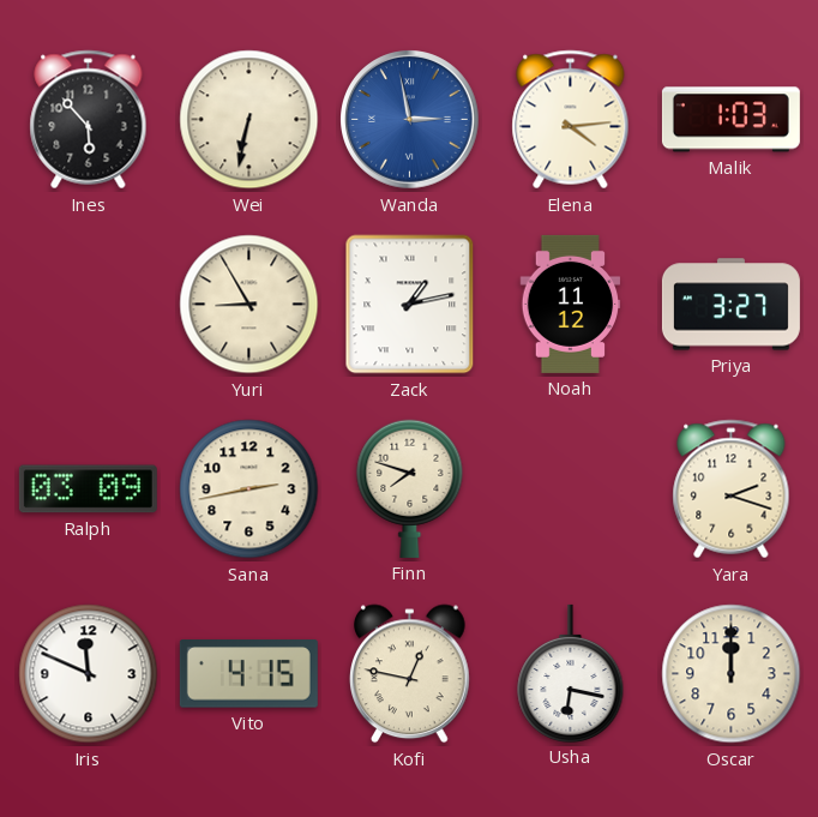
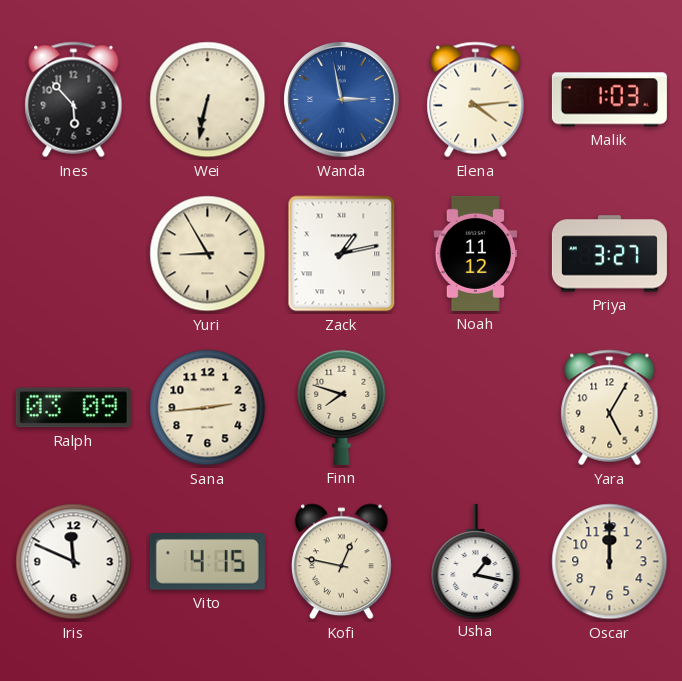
Sana: 2:43 -> 2:44 (208, 408)
Yara: 2:18 -> 5:05 (610, 408)
Usha: 6:17 -> 1:17 (476, 561)
